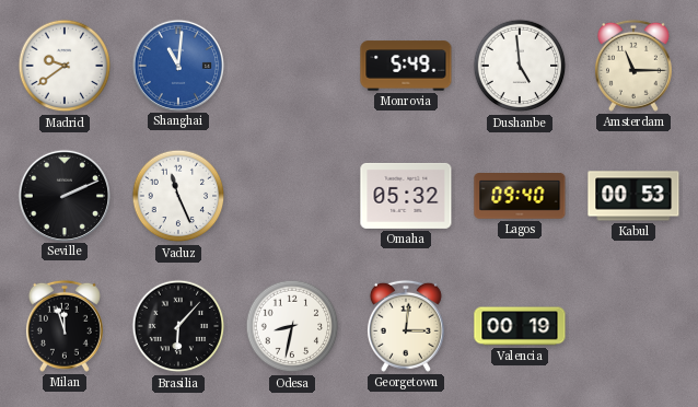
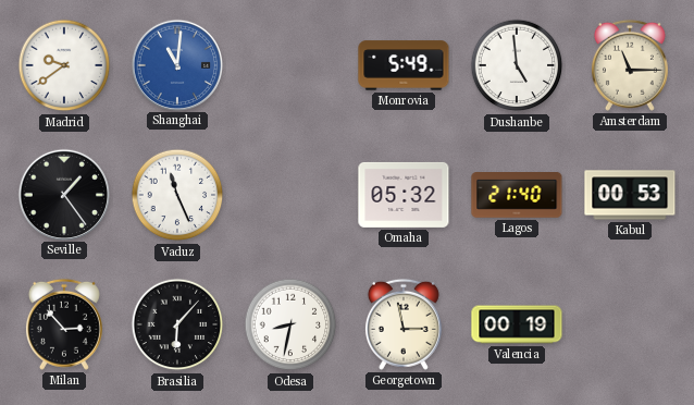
Seville: 2:11 -> 1:24 (63, 194)
Lagos: 09:40 -> 21:40 (517, 196)
Milan: 11:57 -> 2:53 (64, 324)
Georgetown: 3:01 -> 2:58 (404, 324)
